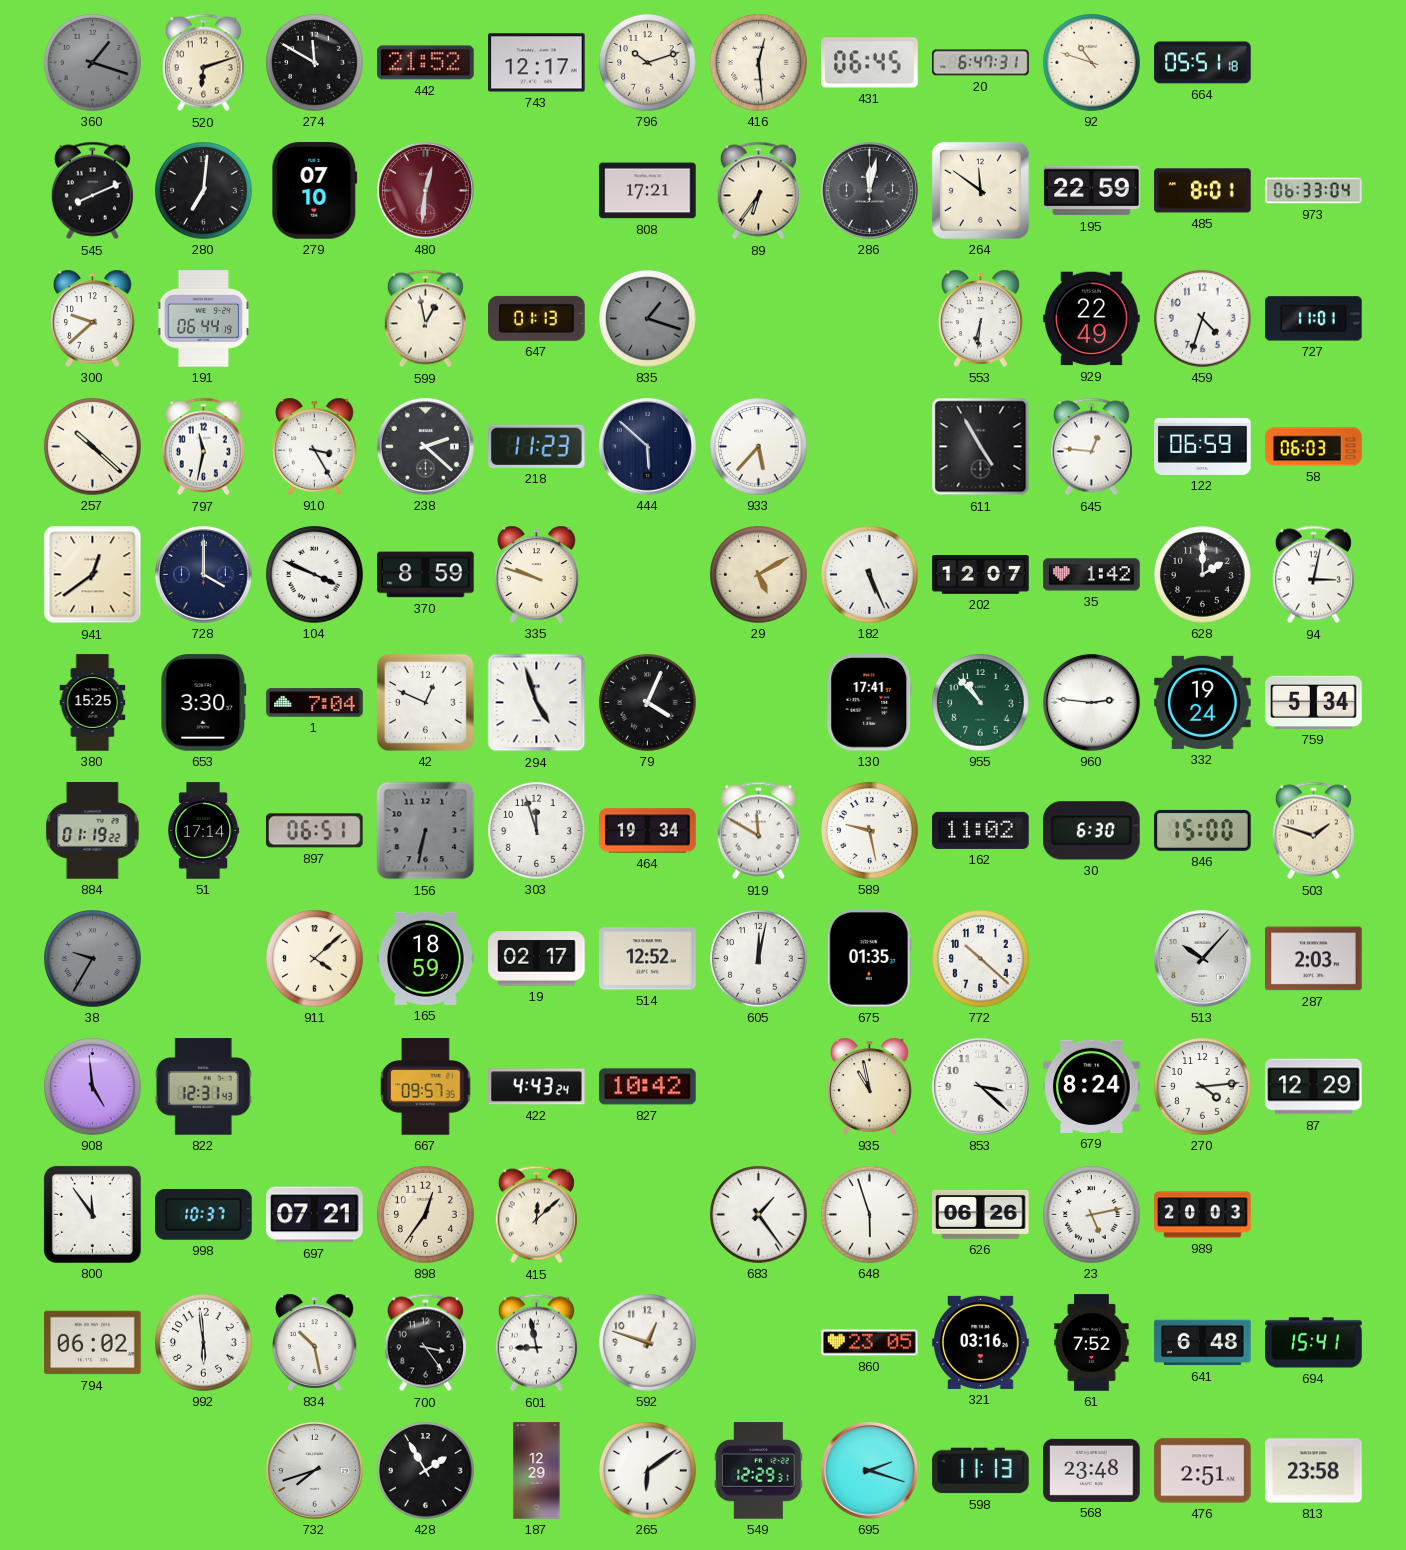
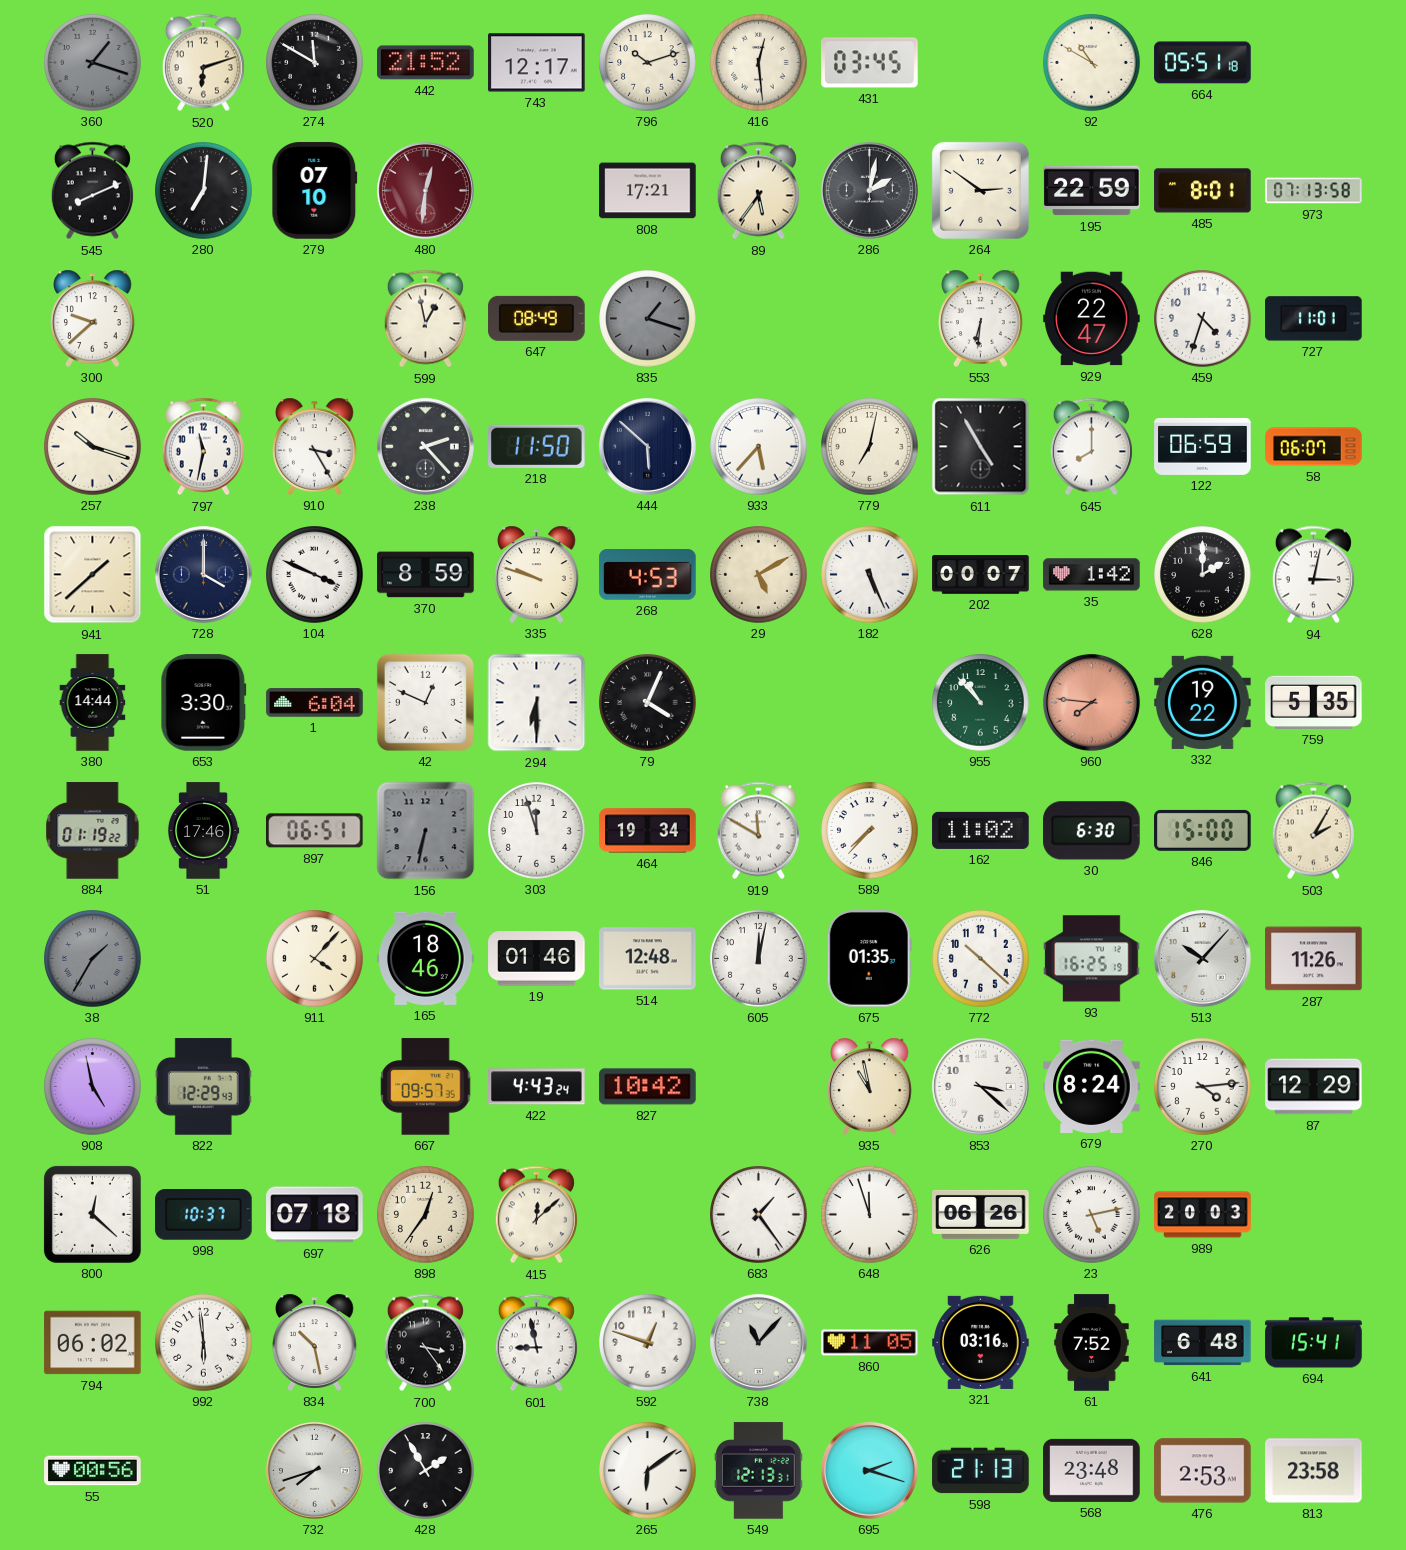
431: 06:45 -> 03:45 (870, 63)
20: 6:47 -> none (981, 63)
92: 10:48 -> 10:50 (1092, 63)
89: 6:36 -> 5:36 (758, 191)
286: 12:02 -> 2:02 (869, 190)
264: 11:51 -> 2:51 (980, 190)
973: 06:33 -> 07:13 (1314, 191)
191: 06:44 -> none (204, 319)
647: 01:13 -> 08:49 (537, 318)
929: 22:49 -> 22:47 (1092, 319)
257: 10:22 -> 10:18 (93, 447)
238: 2:22 -> 2:23 (425, 446)
218: 11:23 -> 11:50 (537, 446)
779: none -> 7:02 (870, 447)
645: 12:46 -> 8:00 (1091, 447)
58: 06:03 -> 06:07 (1314, 447)
941: 12:39 -> 1:38 (93, 575)
268: none -> 4:53 (648, 575)
202: 12:07 -> 00:07 (981, 575)
380: 15:25 -> 14:44 (93, 703)
1: 7:04 -> 6:04 (315, 703)
294: 4:57 -> 6:30 (537, 703)
130: 17:41 -> none (870, 703)
960: 2:46 -> 7:46 (1091, 702)
960 dial: white -> salmon (1091, 702)
332: 19:24 -> 19:22 (1203, 702)
759: 5:34 -> 5:35 (1314, 702)
51: 17:14 -> 17:46 (203, 831)
589: 9:28 -> 7:37 (870, 831)
503: 1:48 -> 2:05 (1313, 831)
38: 9:35 -> 1:35 (93, 959)
911: 4:08 -> 4:07 (315, 959)
165: 18:59 -> 18:46 (426, 958)
19: 02:17 -> 01:46 (537, 959)
514: 12:52 -> 12:48 (648, 959)
93: none -> 16:25 (1092, 959)
287: 2:03 -> 11:26 (1314, 959)
908: 4:59 -> 4:58 (93, 1087)
822: 12:31 -> 12:29 (203, 1087)
800: 11:54 -> 12:22 (92, 1214)
697: 07:21 -> 07:18 (315, 1215)
648: 5:57 -> 11:57 (870, 1215)
738: none -> 11:07 (758, 1342)
860: 23:05 -> 11:05 (870, 1343)
55: none -> 00:56 (93, 1471)
187: 12:29 -> none (537, 1471)
549: 12:29 -> 12:13 (759, 1471)
598: 11:13 -> 21:13 (981, 1471)
476: 2:51 -> 2:53 (1203, 1471)
